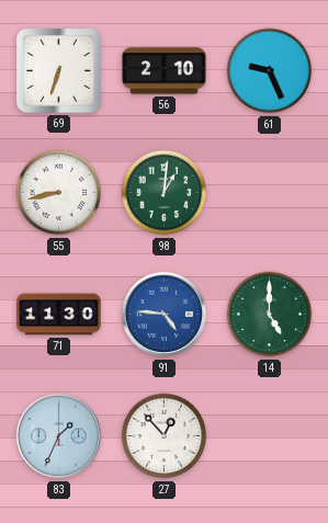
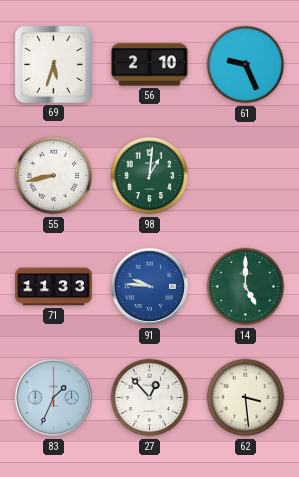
69: 6:33 -> 5:33 (54, 65)
71: 11:30 -> 11:33 (54, 287)
91: 4:46 -> 9:46 (150, 287)
62: none -> 3:29 (246, 398)
